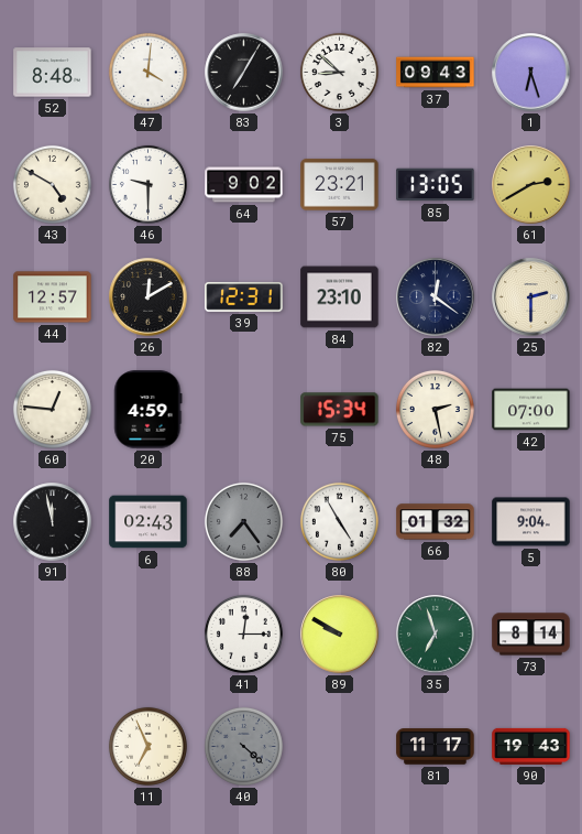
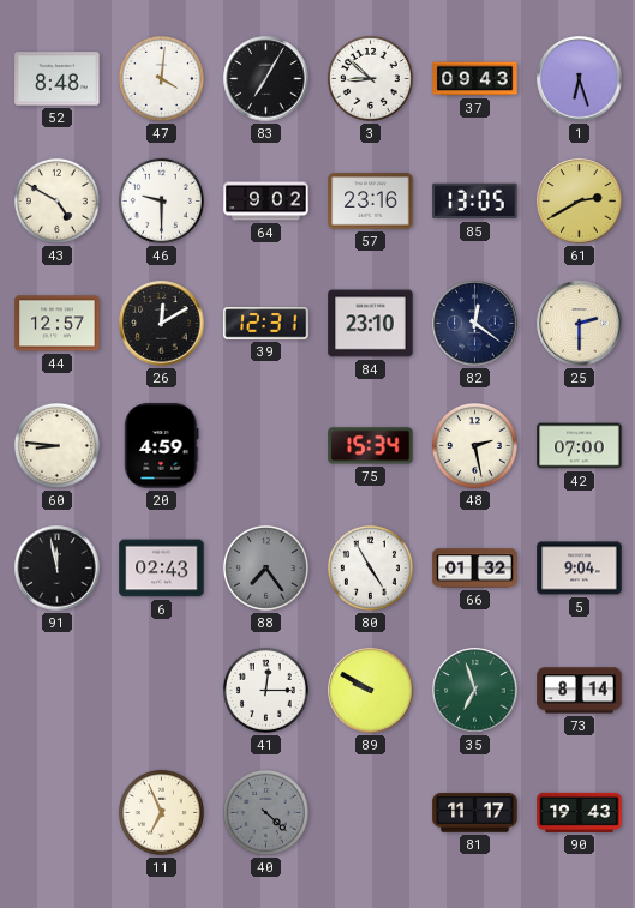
57: 23:21 -> 23:16 (371, 202)
60: 12:46 -> 8:46 (56, 445)
